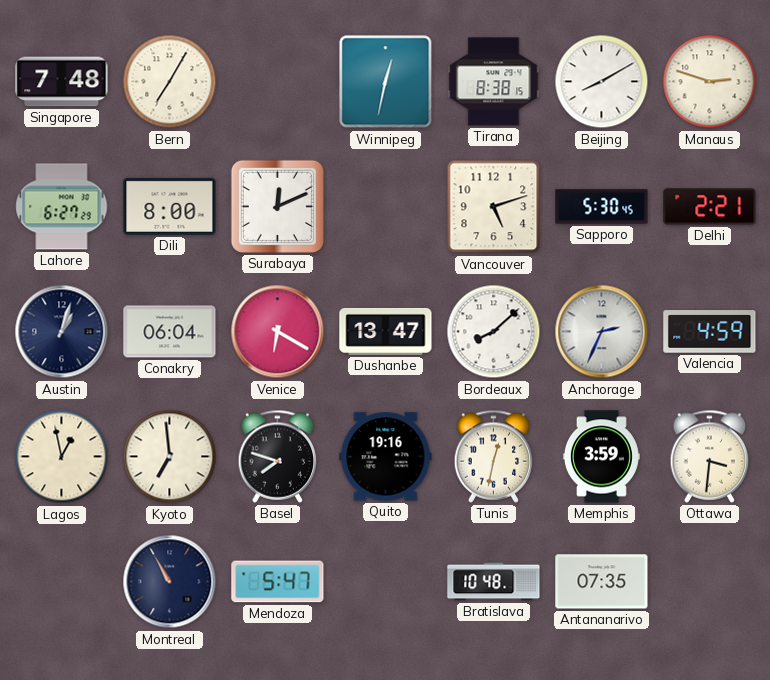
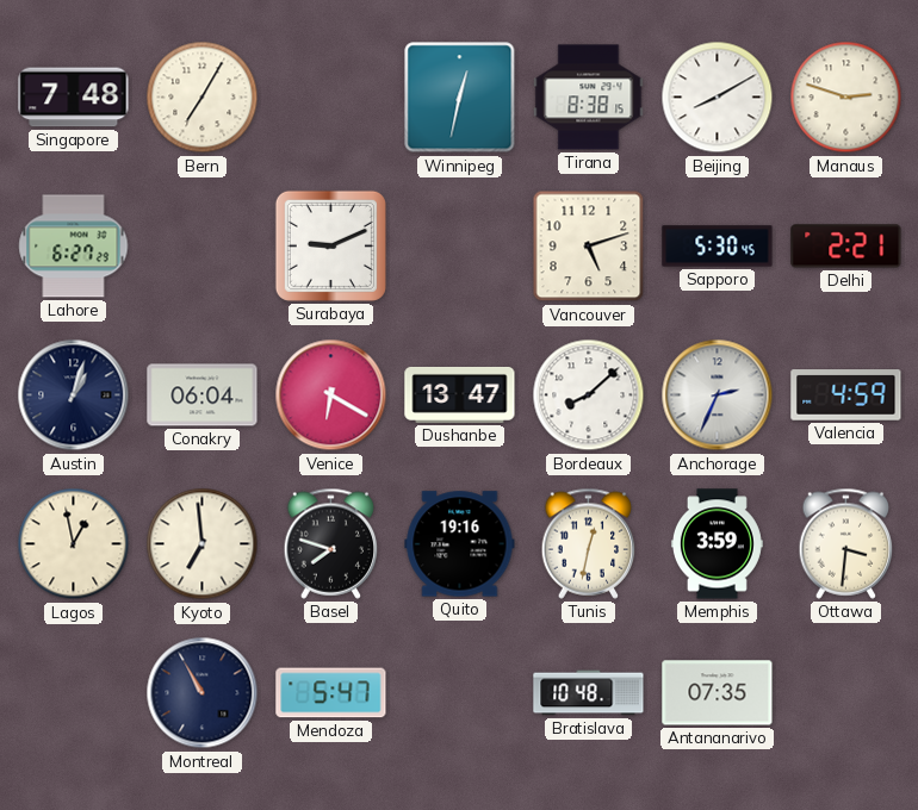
Dili: 8:00 -> none (170, 206)
Surabaya: 12:11 -> 9:11 (330, 245)
